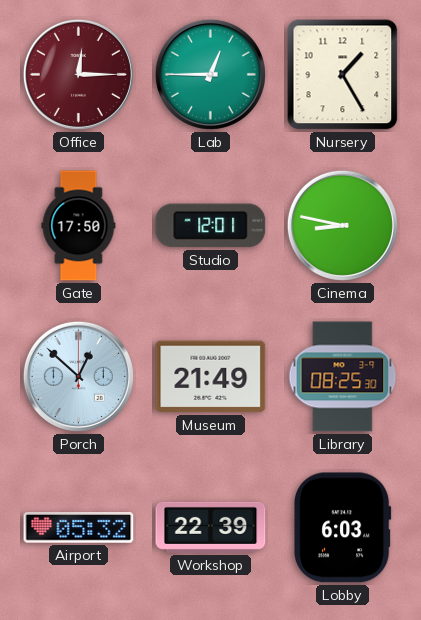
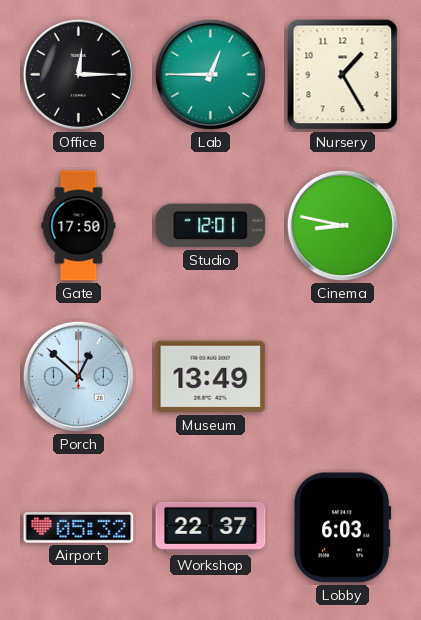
Office dial: burgundy -> black (78, 74)
Museum: 21:49 -> 13:49 (211, 377)
Library: 08:25 -> none (343, 377)
Workshop: 22:39 -> 22:37 (211, 527)
